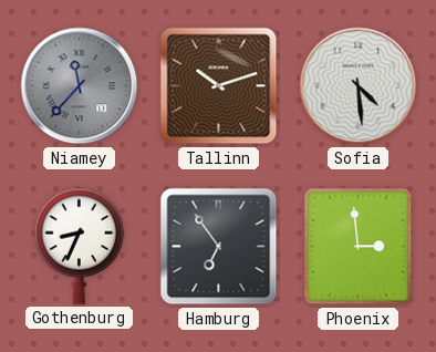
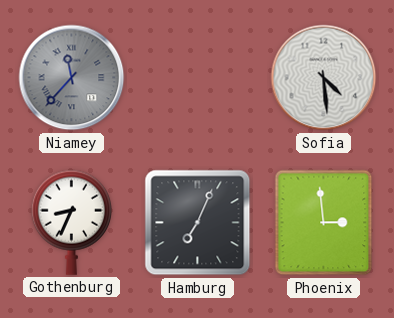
Tallinn: 10:12 -> none (219, 86)
Hamburg: 6:54 -> 7:04 (198, 223)
